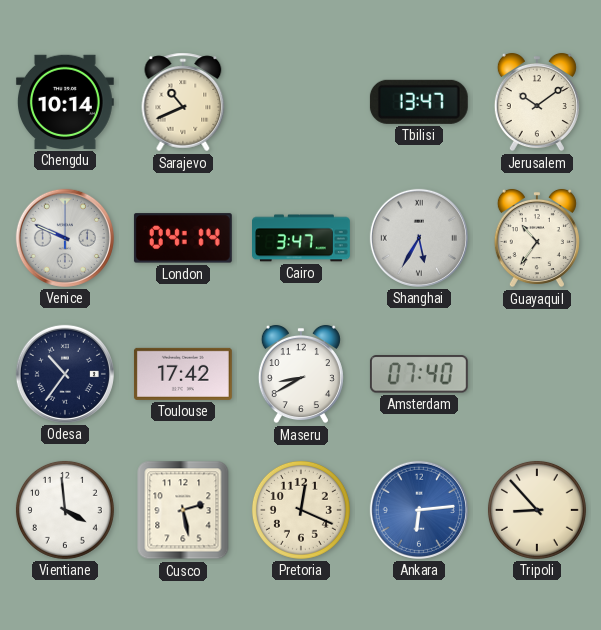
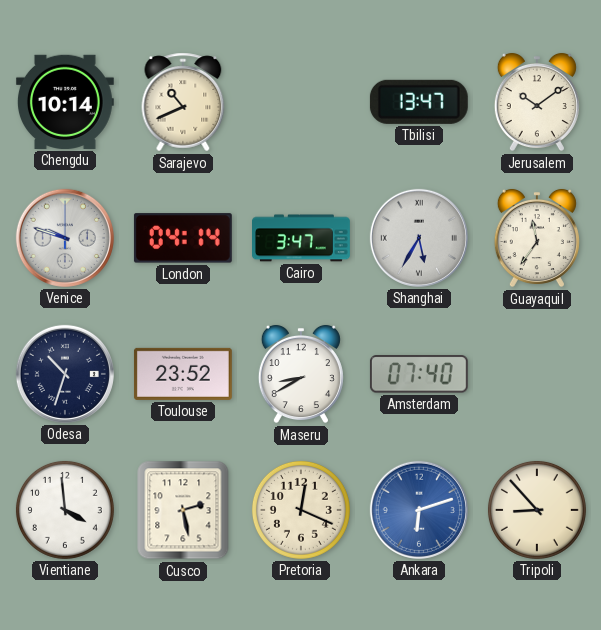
Venice: 9:49 -> 9:48 (65, 238)
Guayaquil: 10:36 -> 11:36 (537, 238)
Odesa: 10:36 -> 10:33 (65, 374)
Toulouse: 17:42 -> 23:52 (183, 374)
Ankara: 6:14 -> 6:12 (419, 510)
